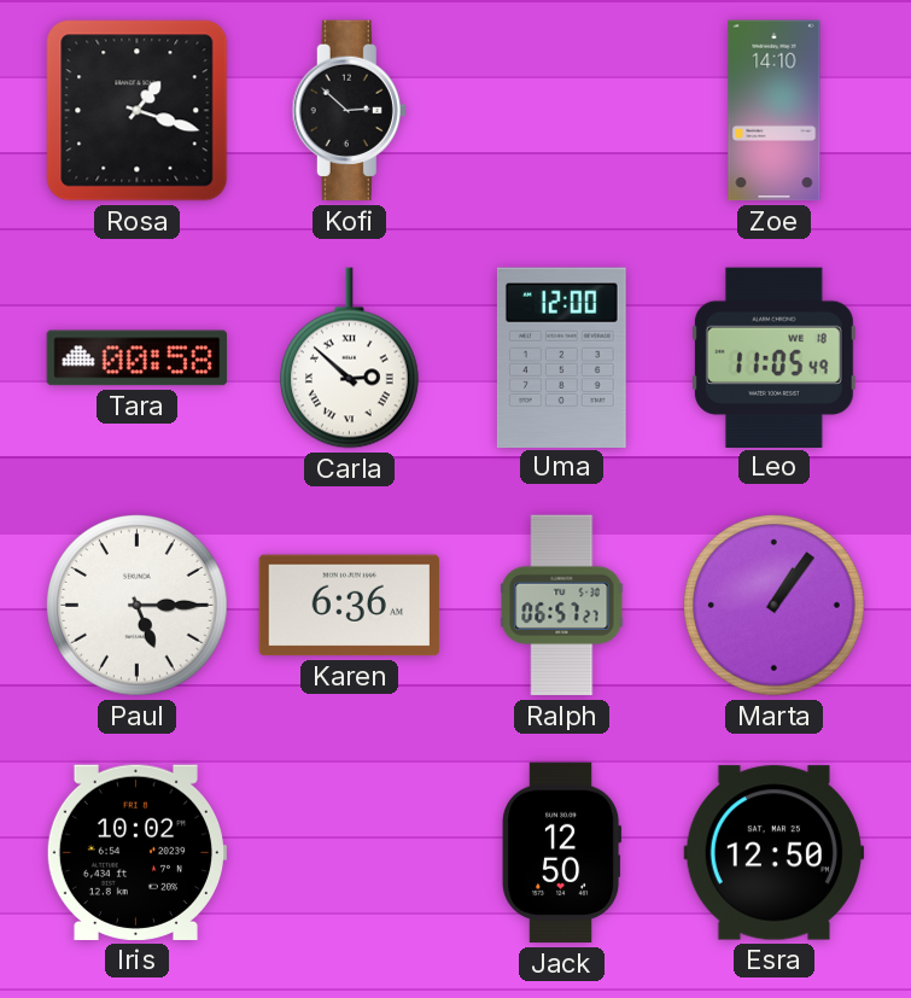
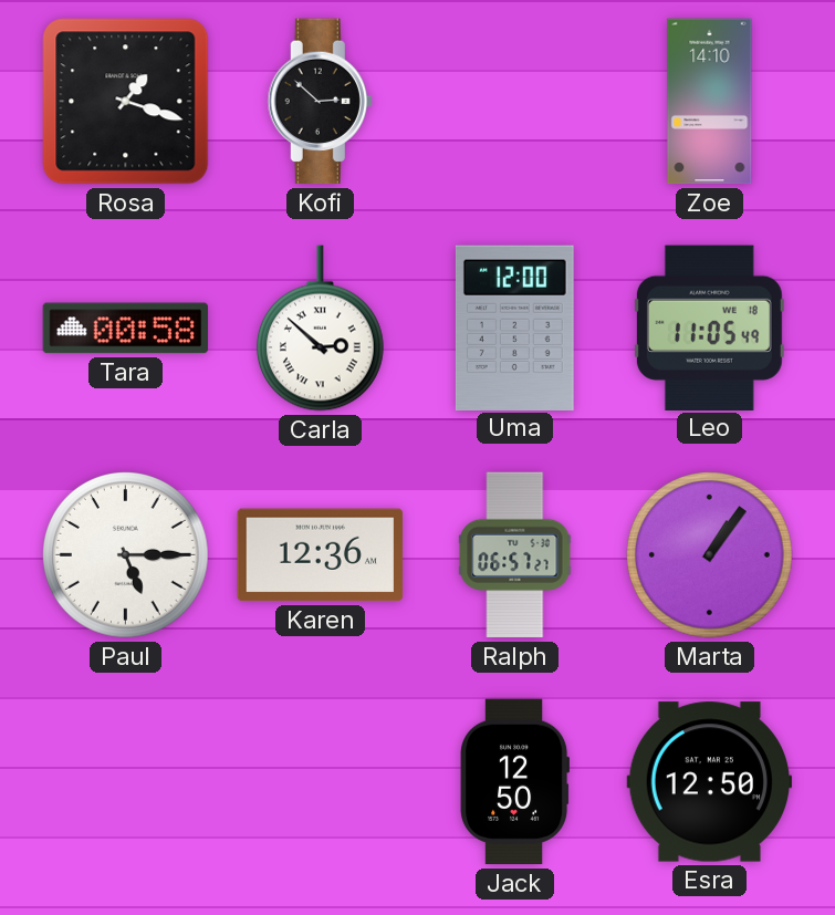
Karen: 6:36 -> 12:36 (321, 555)
Iris: 10:02 -> none (135, 852)
